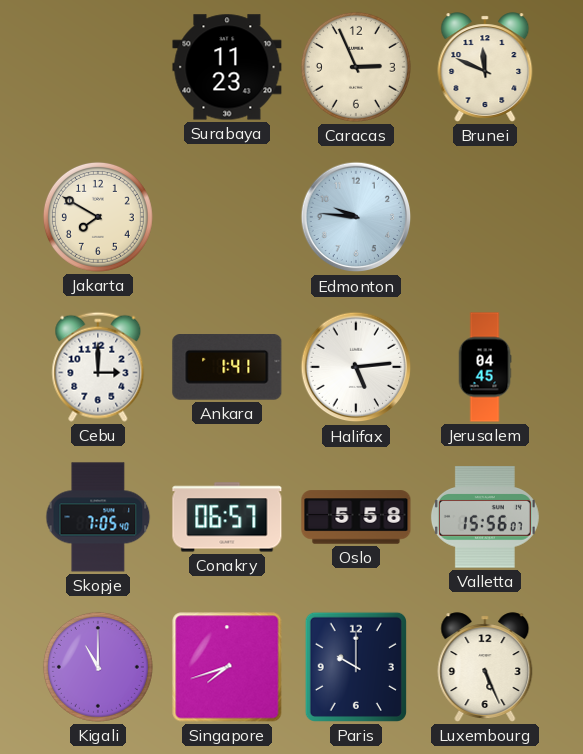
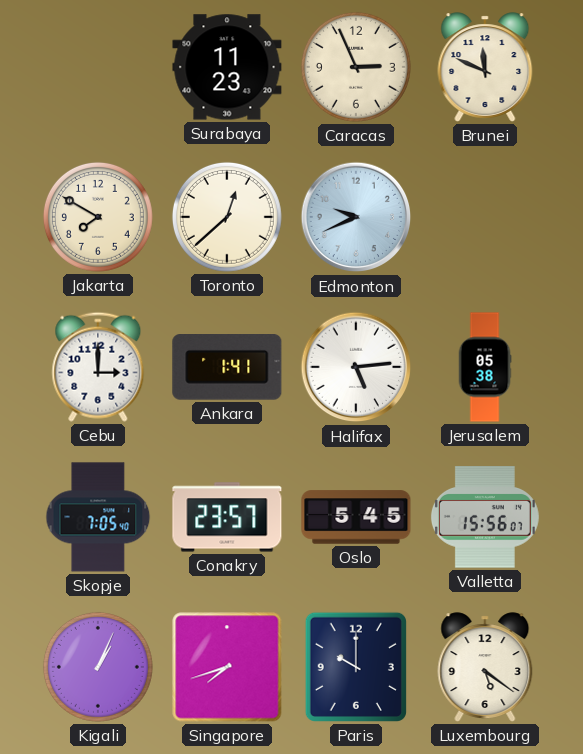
Toronto: none -> 12:38 (227, 217)
Edmonton: 9:46 -> 9:41 (356, 217)
Jerusalem: 04:45 -> 05:38 (485, 367)
Conakry: 06:57 -> 23:57 (227, 517)
Oslo: 5:58 -> 5:45 (356, 517)
Kigali: 11:00 -> 1:04 (98, 667)
Luxembourg: 5:26 -> 5:21 (485, 667)
